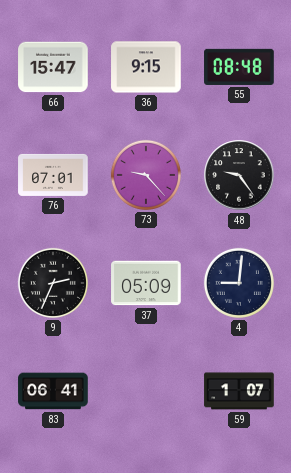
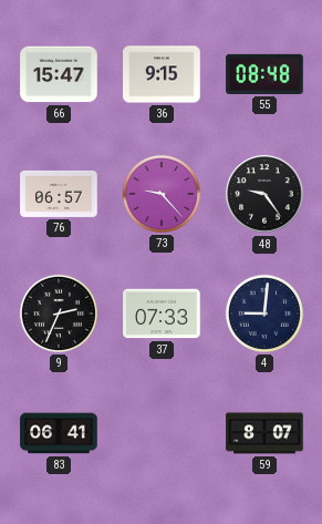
76: 07:01 -> 06:57 (59, 194)
37: 05:09 -> 07:33 (162, 314)
59: 1:07 -> 8:07 (264, 433)
